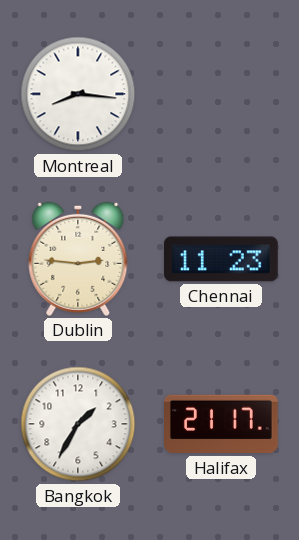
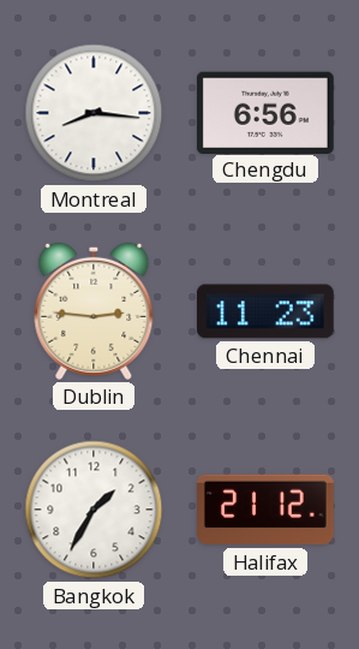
Chengdu: none -> 6:56 (265, 112)
Halifax: 21:17 -> 21:12 (267, 510)
